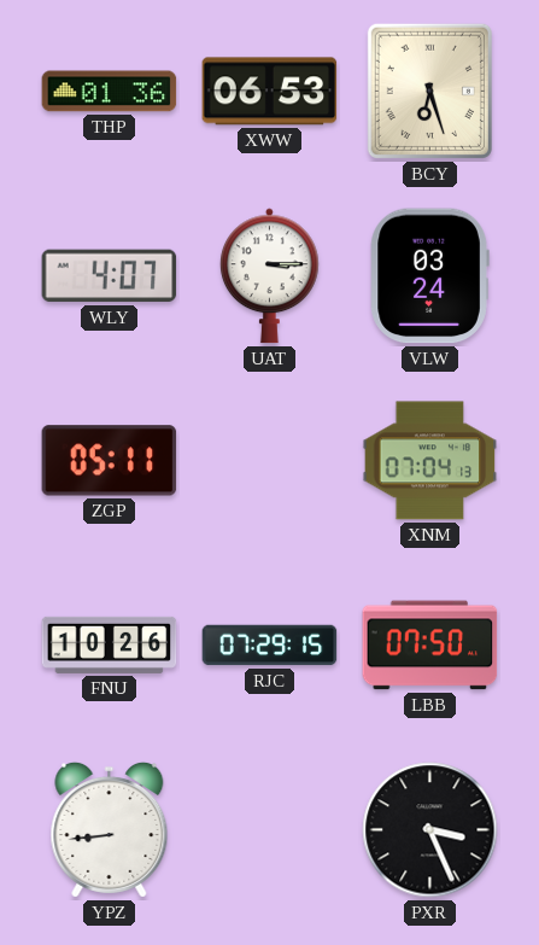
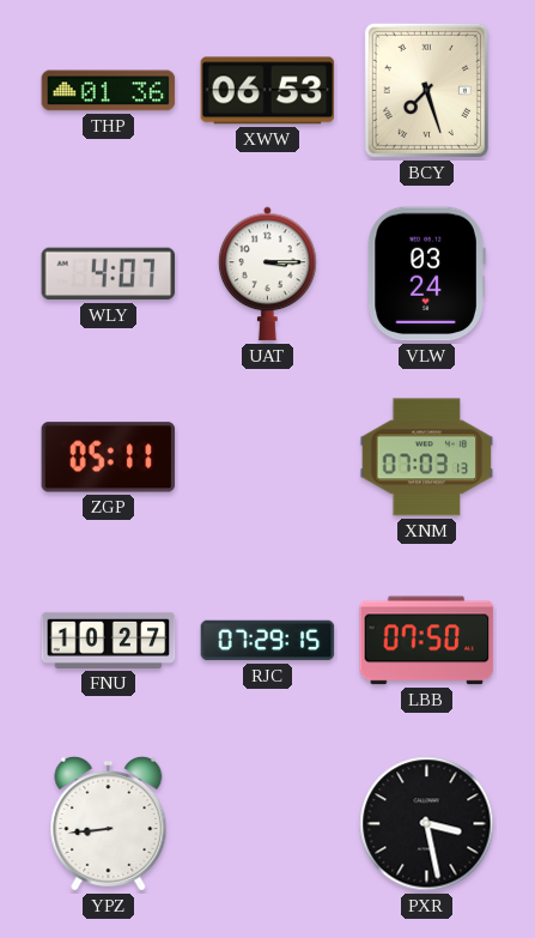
BCY: 6:27 -> 7:27 (426, 90)
XNM: 07:04 -> 07:03 (427, 458)
FNU: 10:26 -> 10:27 (109, 640)
PXR: 3:26 -> 3:28 (427, 824)
